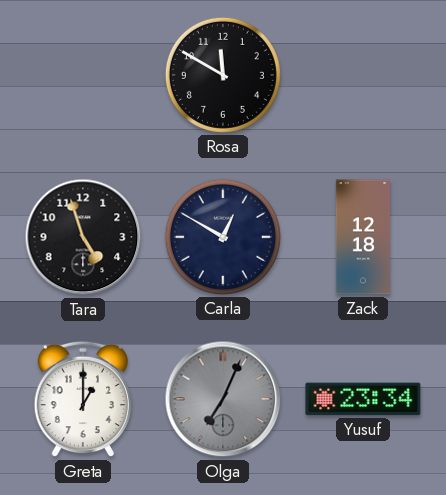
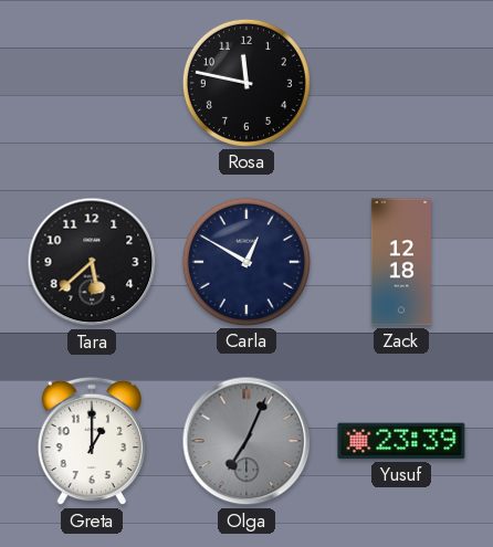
Rosa: 11:50 -> 11:47 (246, 83)
Tara: 4:57 -> 5:38 (92, 262)
Yusuf: 23:34 -> 23:39 (401, 441)
